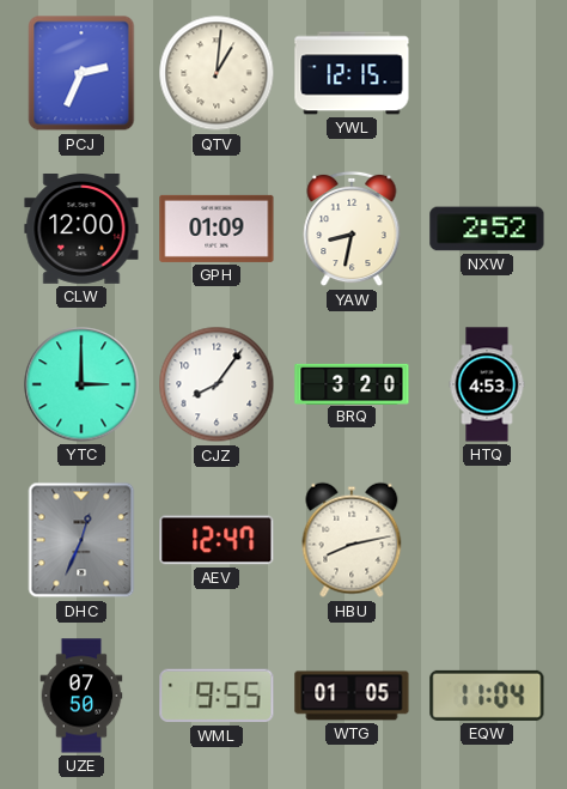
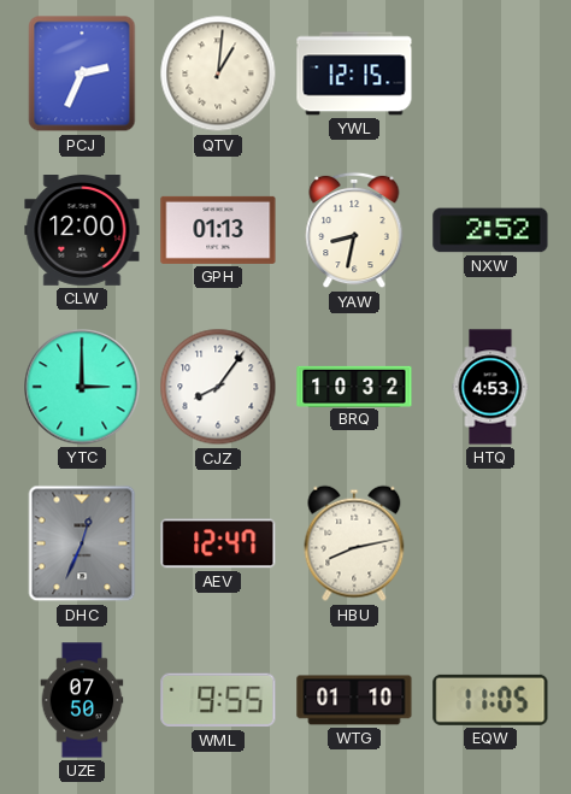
GPH: 01:09 -> 01:13 (218, 230)
BRQ: 3:20 -> 10:32 (354, 386)
WTG: 01:05 -> 01:10 (354, 700)
EQW: 11:04 -> 11:05 (490, 700)
